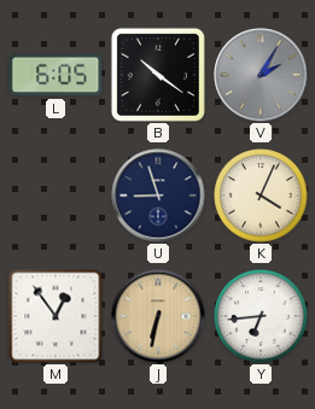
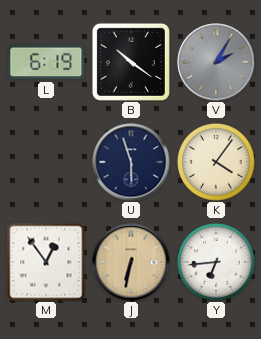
L: 6:05 -> 6:19 (46, 62)
U: 8:57 -> 5:57 (131, 162)
K: 4:04 -> 4:06 (216, 162)
